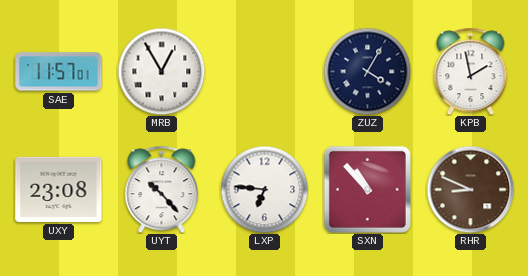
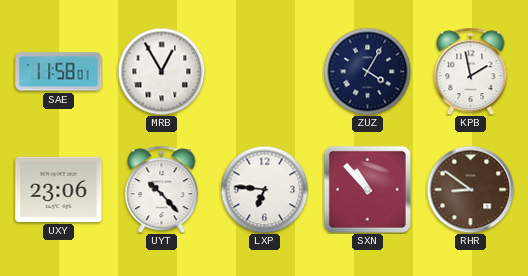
SAE: 11:57 -> 11:58 (59, 72)
UXY: 23:08 -> 23:06 (59, 189)
RHR: 8:49 -> 8:51 (470, 189)
